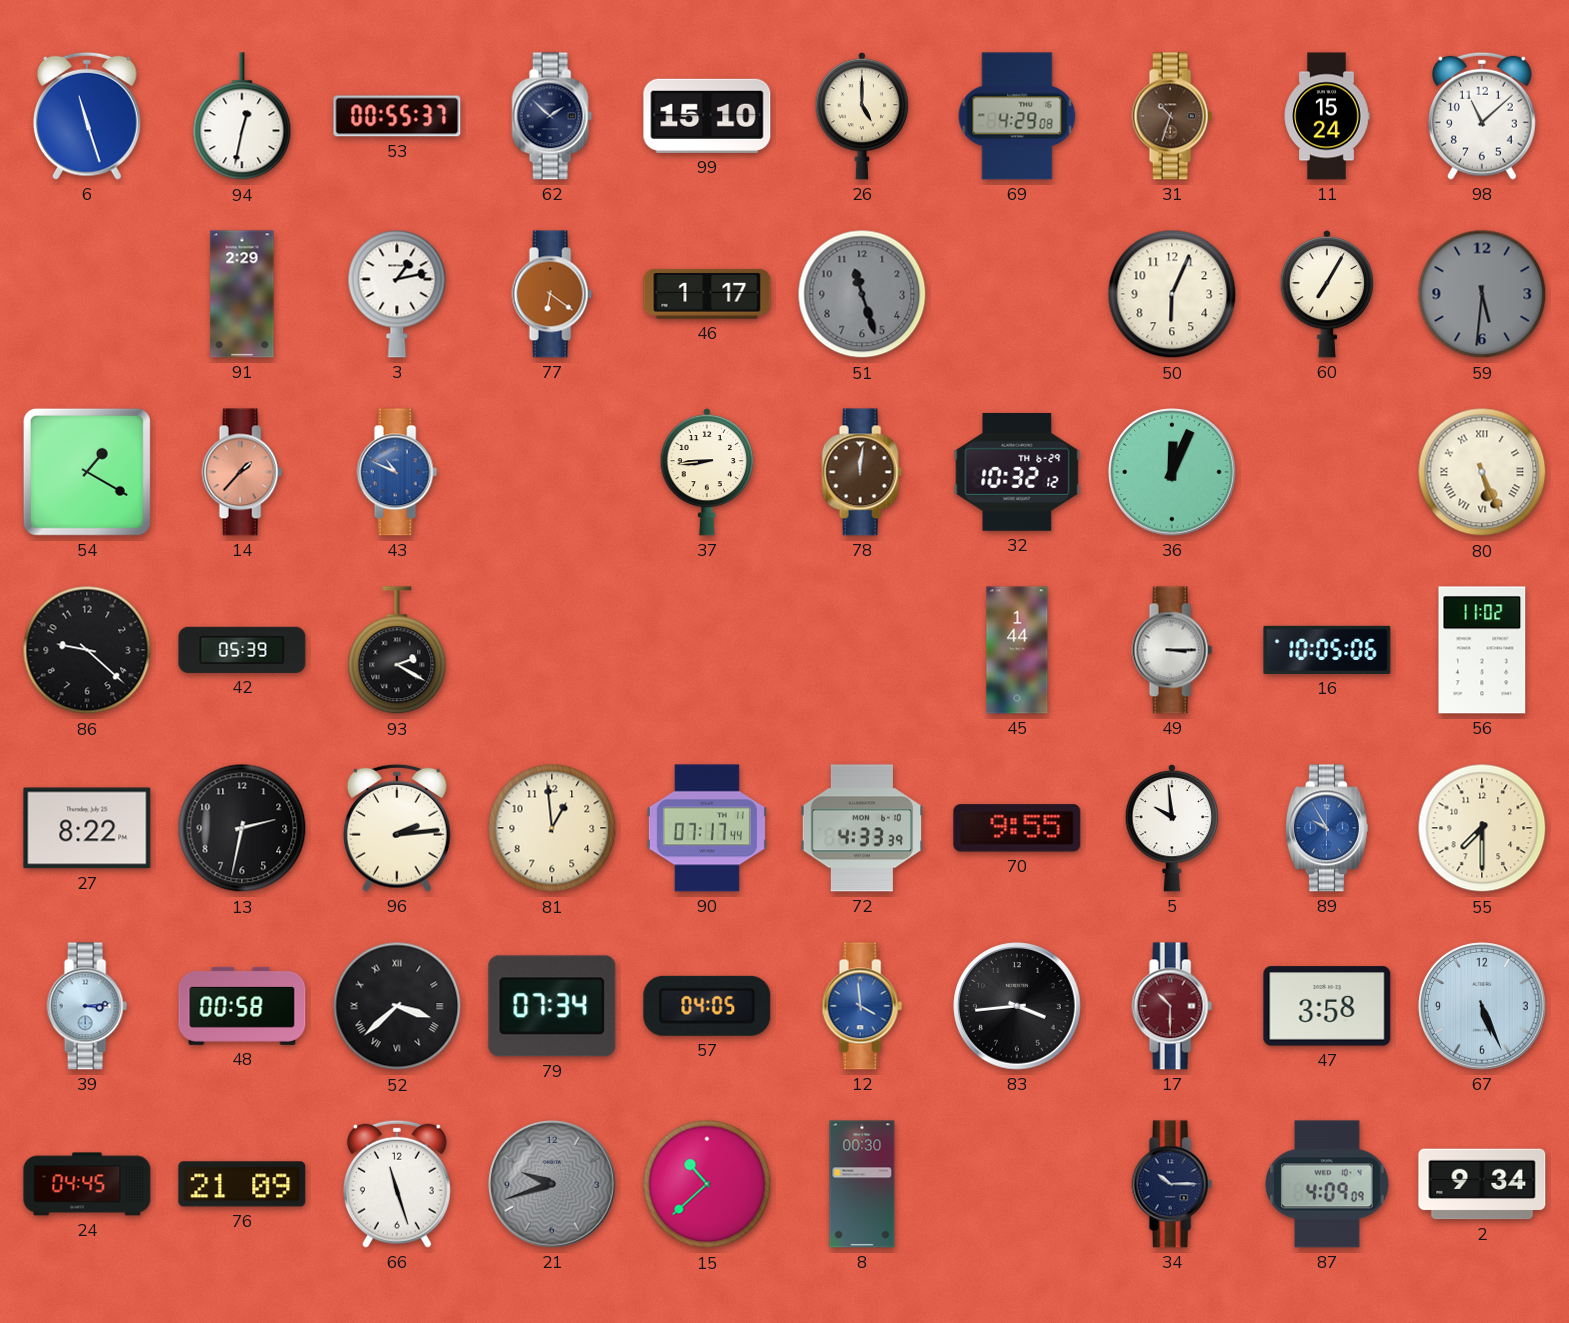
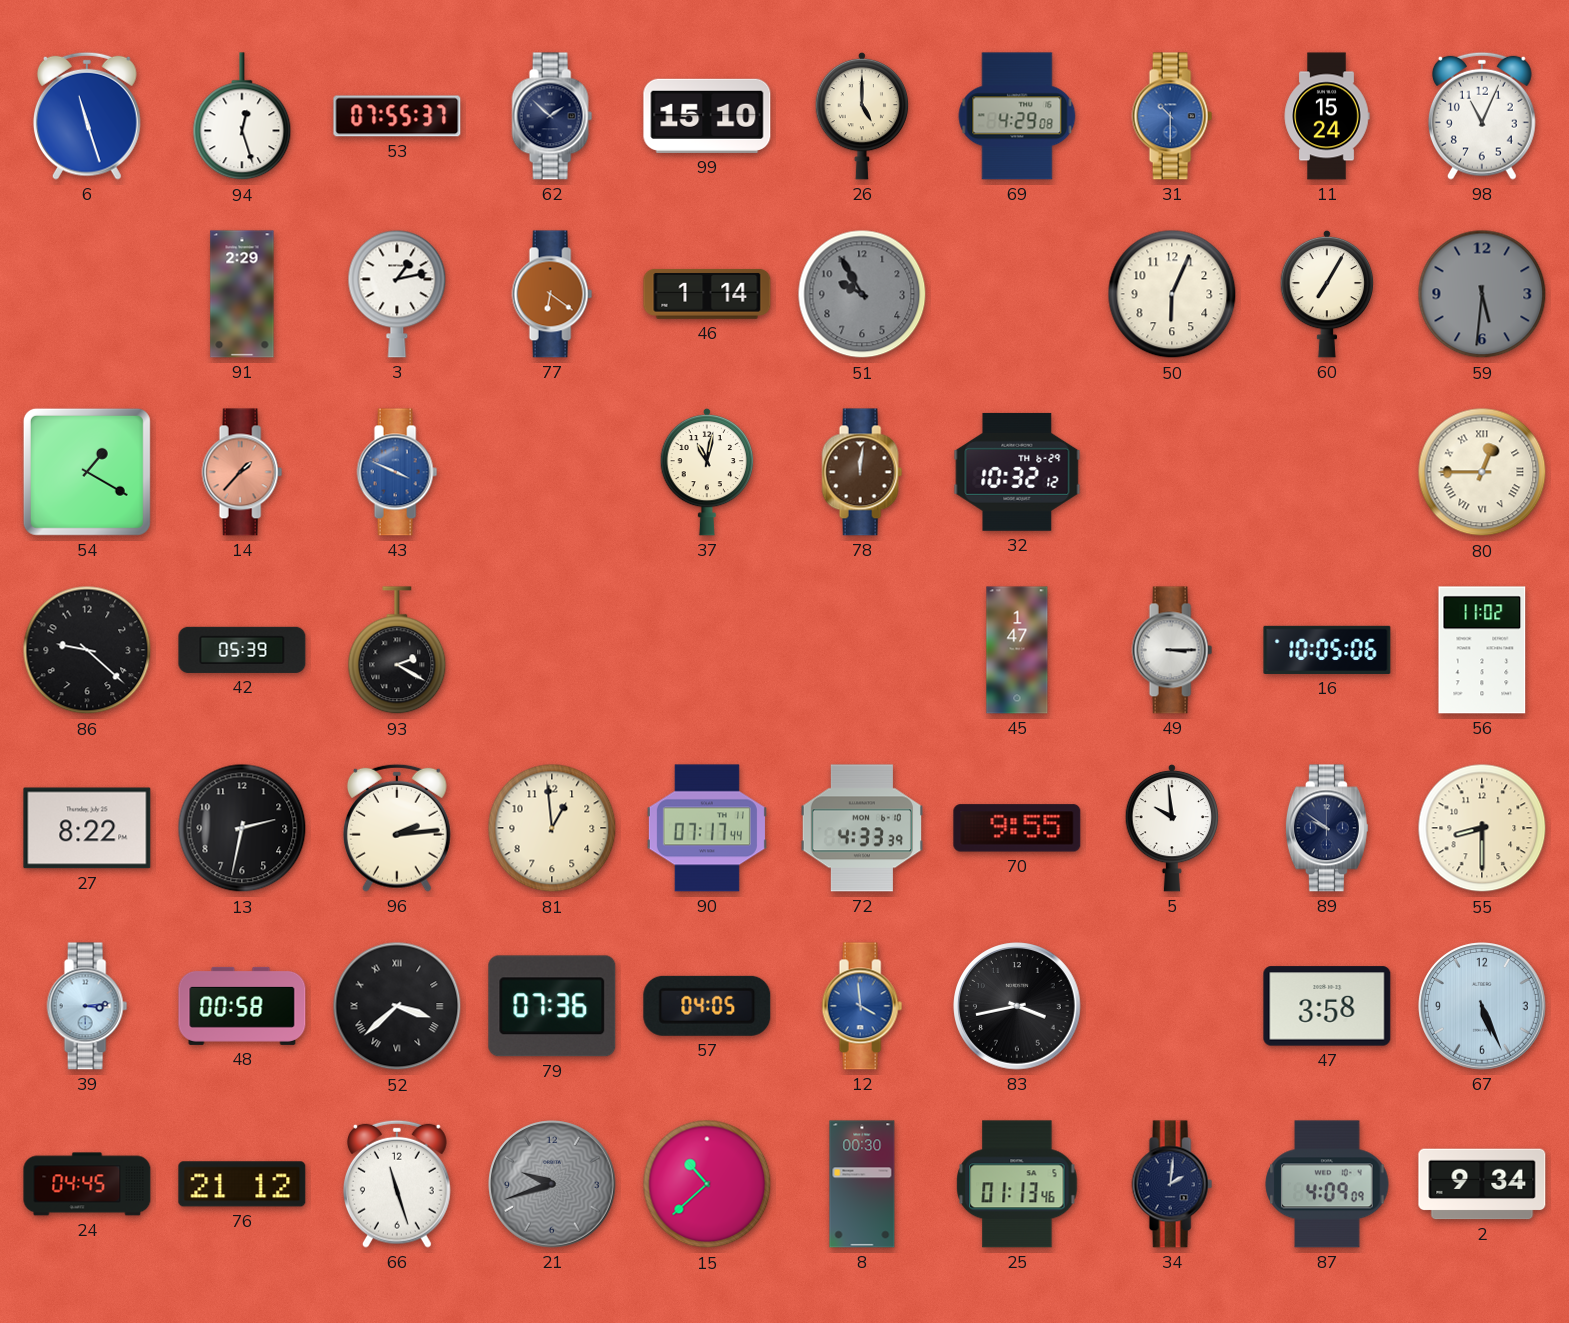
94: 12:32 -> 12:27 (242, 117)
53: 00:55 -> 07:55 (397, 116)
31: 10:33 -> 10:30 (1172, 116)
31 dial: brown -> blue (1172, 116)
98: 11:08 -> 11:04 (1482, 116)
46: 1:17 -> 1:14 (707, 294)
51: 11:27 -> 9:55 (862, 294)
43: 10:49 -> 3:49 (397, 472)
37: 8:44 -> 11:02 (707, 472)
36: 12:04 -> none (1172, 472)
80: 5:26 -> 12:45 (1482, 472)
45: 1:44 -> 1:47 (1017, 650)
89: 9:55 -> 9:51 (1327, 828)
89 dial: blue -> navy (1327, 828)
55: 7:30 -> 8:30 (1482, 828)
79: 07:34 -> 07:36 (552, 1006)
83: 3:44 -> 3:43 (1017, 1006)
17: 10:30 -> none (1172, 1006)
76: 21:09 -> 21:12 (242, 1184)
25: none -> 01:13 (1017, 1184)
34: 10:15 -> 2:01 (1172, 1184)
